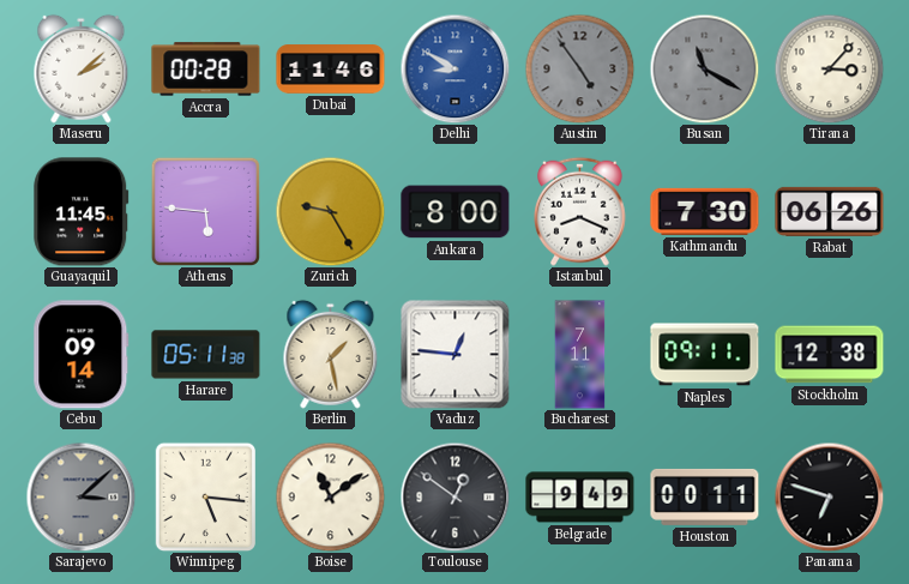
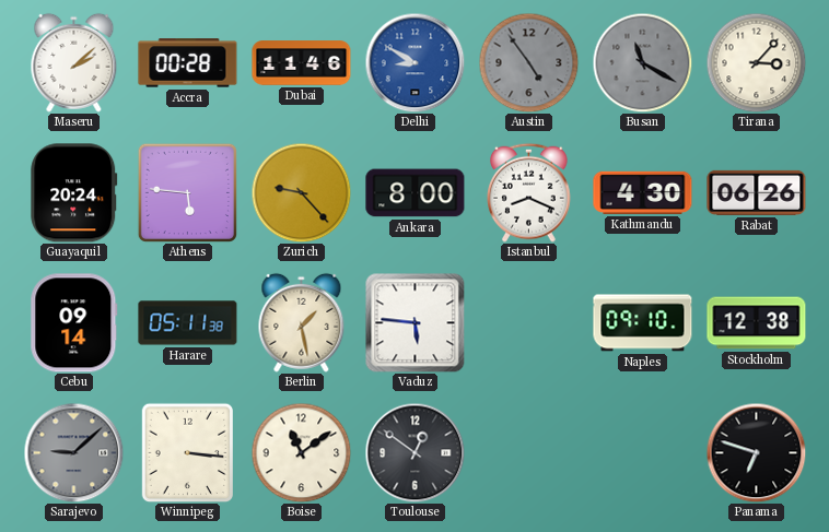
Guayaquil: 11:45 -> 20:24 (74, 193)
Zurich: 9:25 -> 9:23 (301, 192)
Kathmandu: 7:30 -> 4:30 (643, 192)
Vaduz: 12:46 -> 5:46 (414, 322)
Bucharest: 7:11 -> none (580, 355)
Naples: 09:11 -> 09:10 (643, 323)
Sarajevo: 3:08 -> 9:08 (73, 452)
Winnipeg: 5:16 -> 3:16 (187, 452)
Belgrade: 9:49 -> none (580, 498)
Houston: 00:11 -> none (705, 496)
